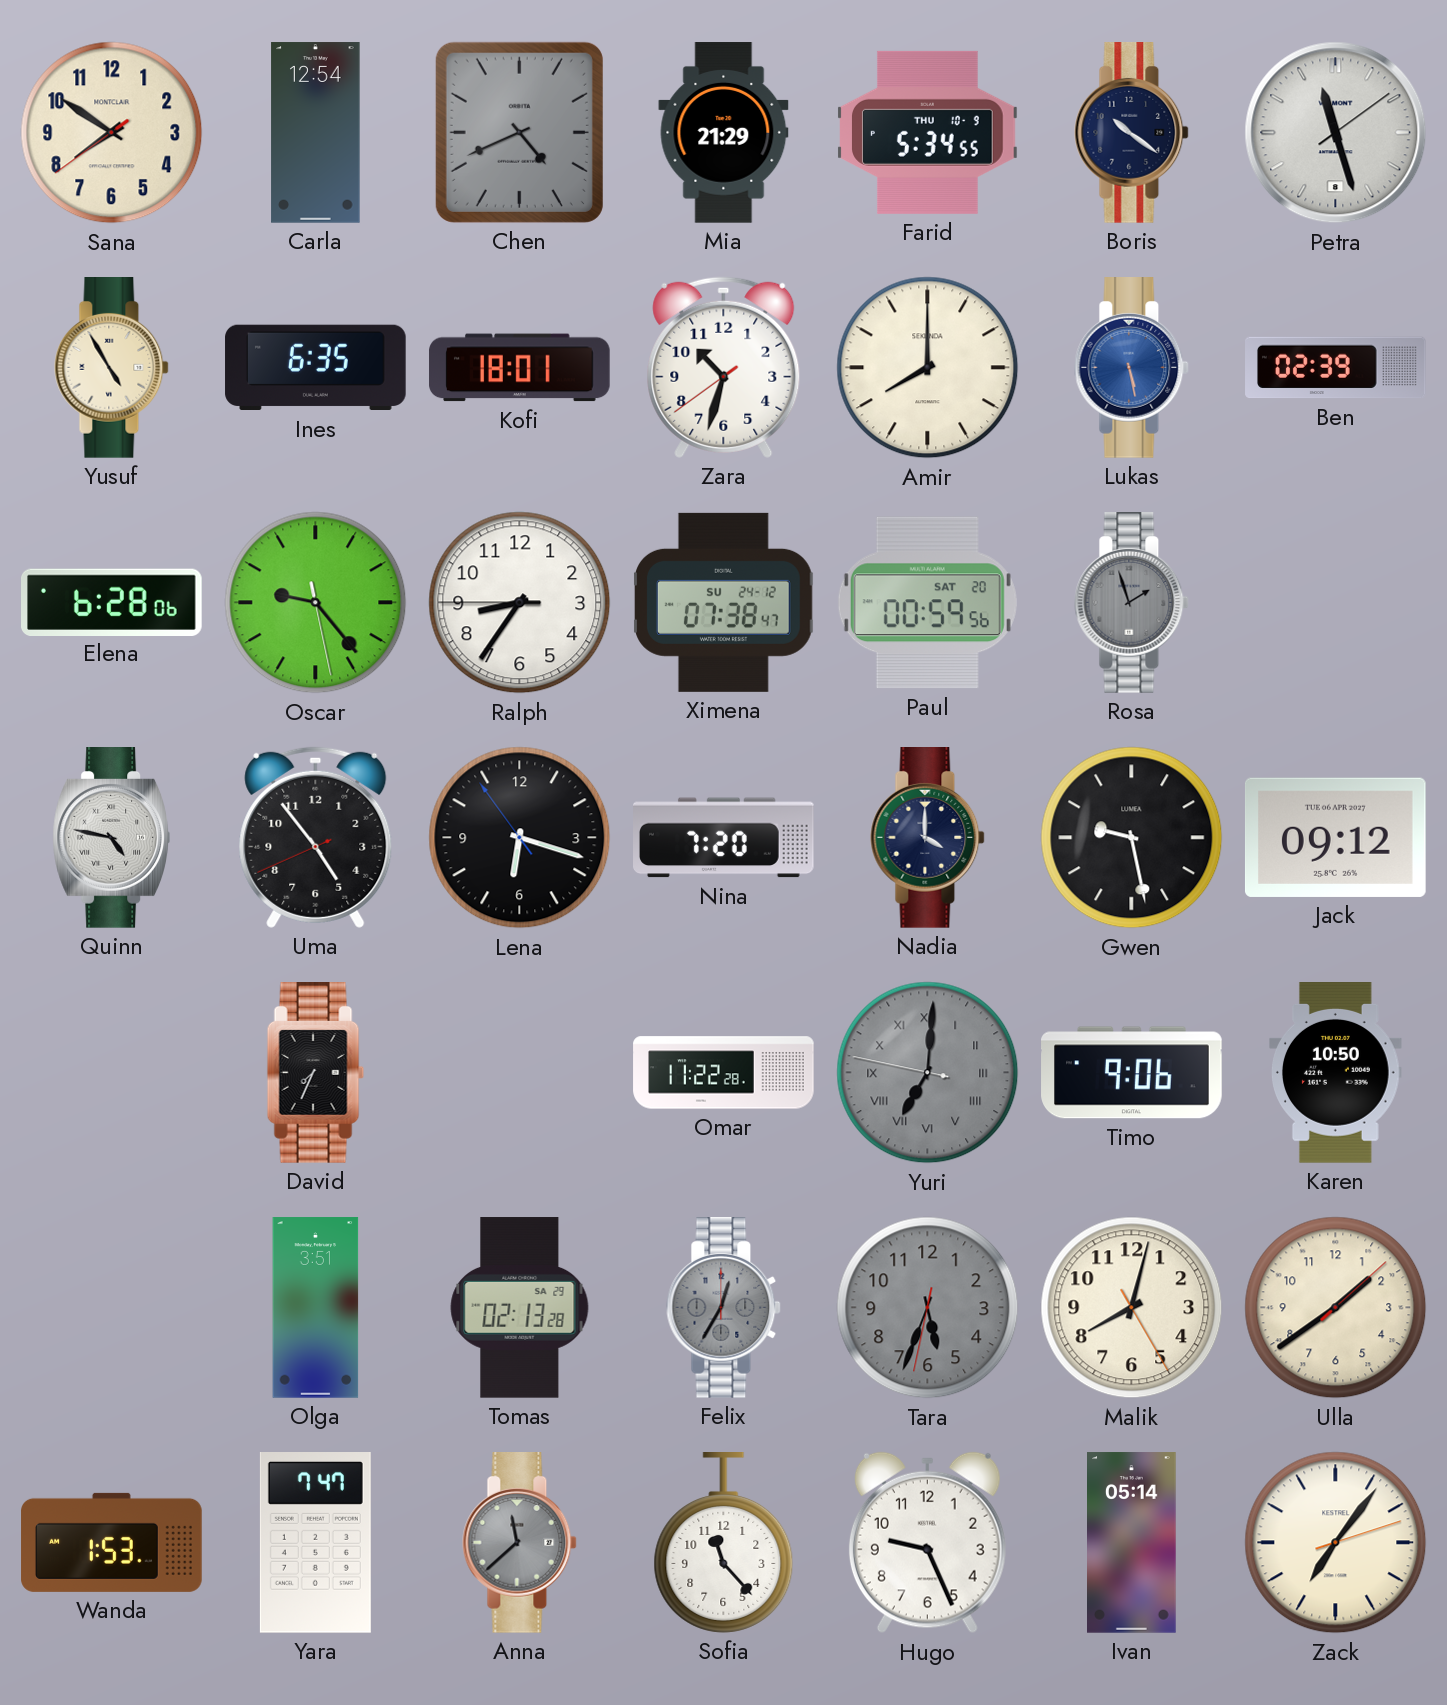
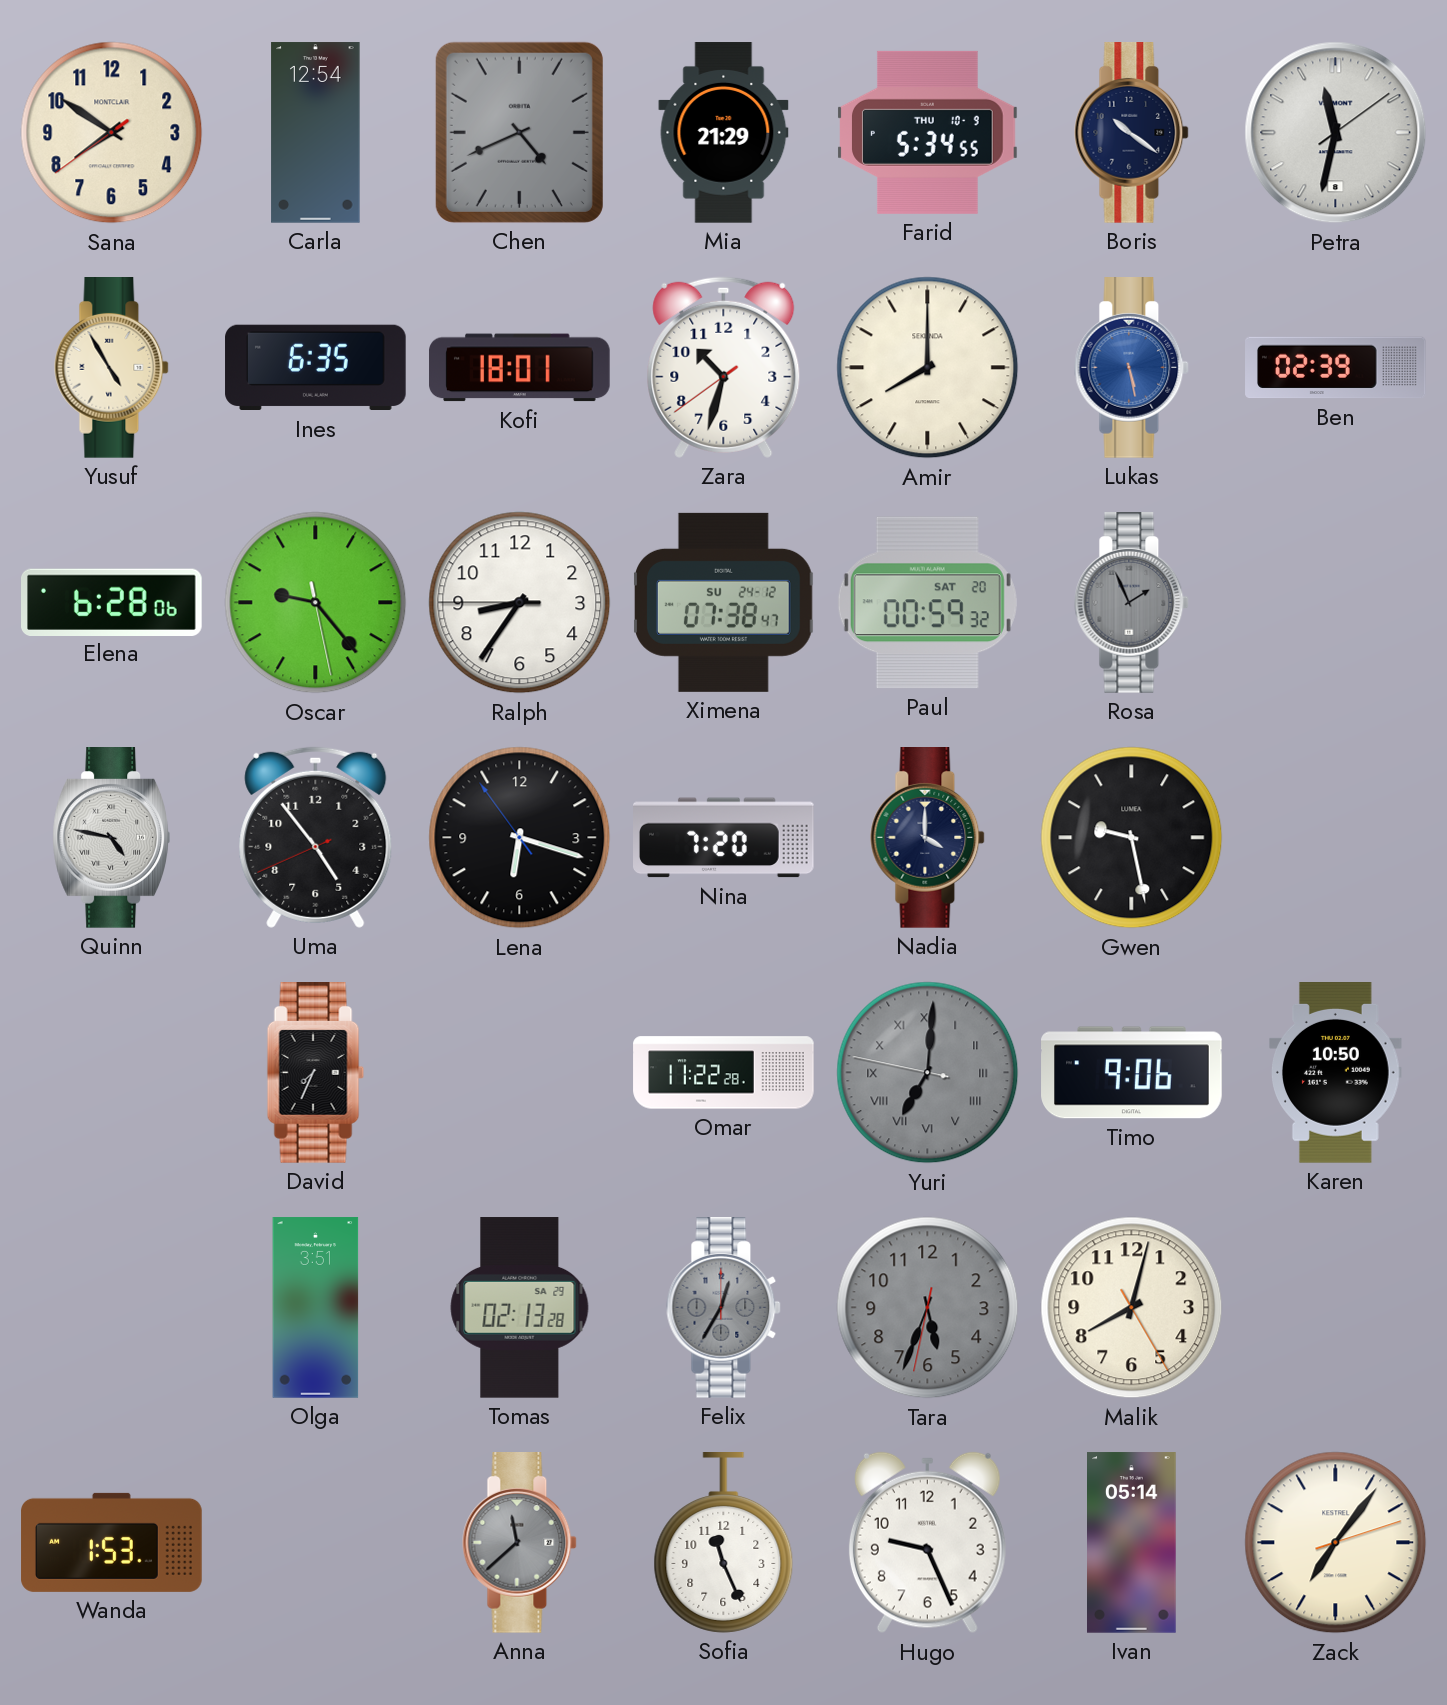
Petra: 11:27 -> 11:32 (1336, 133)
Paul: 00:59:56 -> 00:59:32 (927, 603)
Rosa: 1:57 -> 1:56 (1132, 603)
Jack: 09:12 -> none (1335, 837)
Ulla: 1:39 -> none (1336, 1308)
Yara: 7:47 -> none (315, 1543)
Sofia: 11:23 -> 11:26 (724, 1543)
